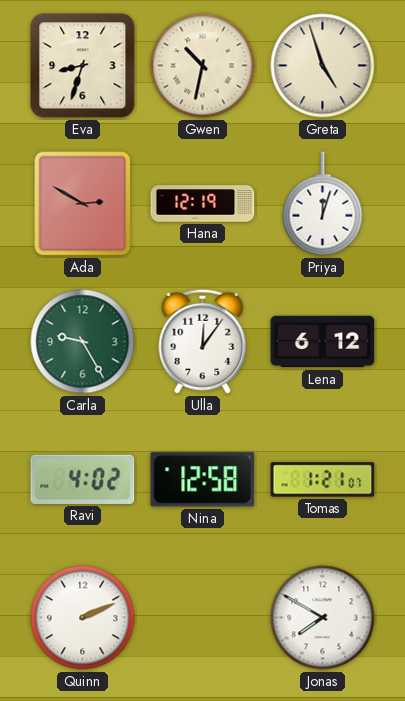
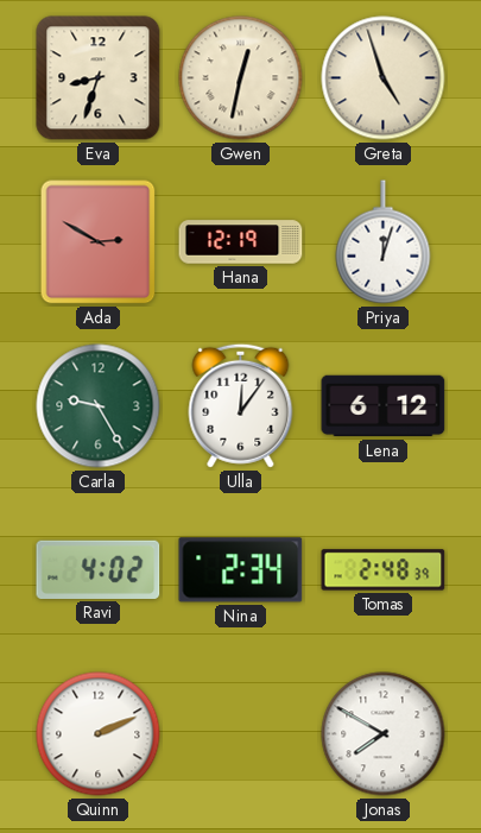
Gwen: 10:32 -> 12:32 (241, 78)
Nina: 12:58 -> 2:34 (241, 570)
Tomas: 1:21 -> 2:48 (384, 570)
